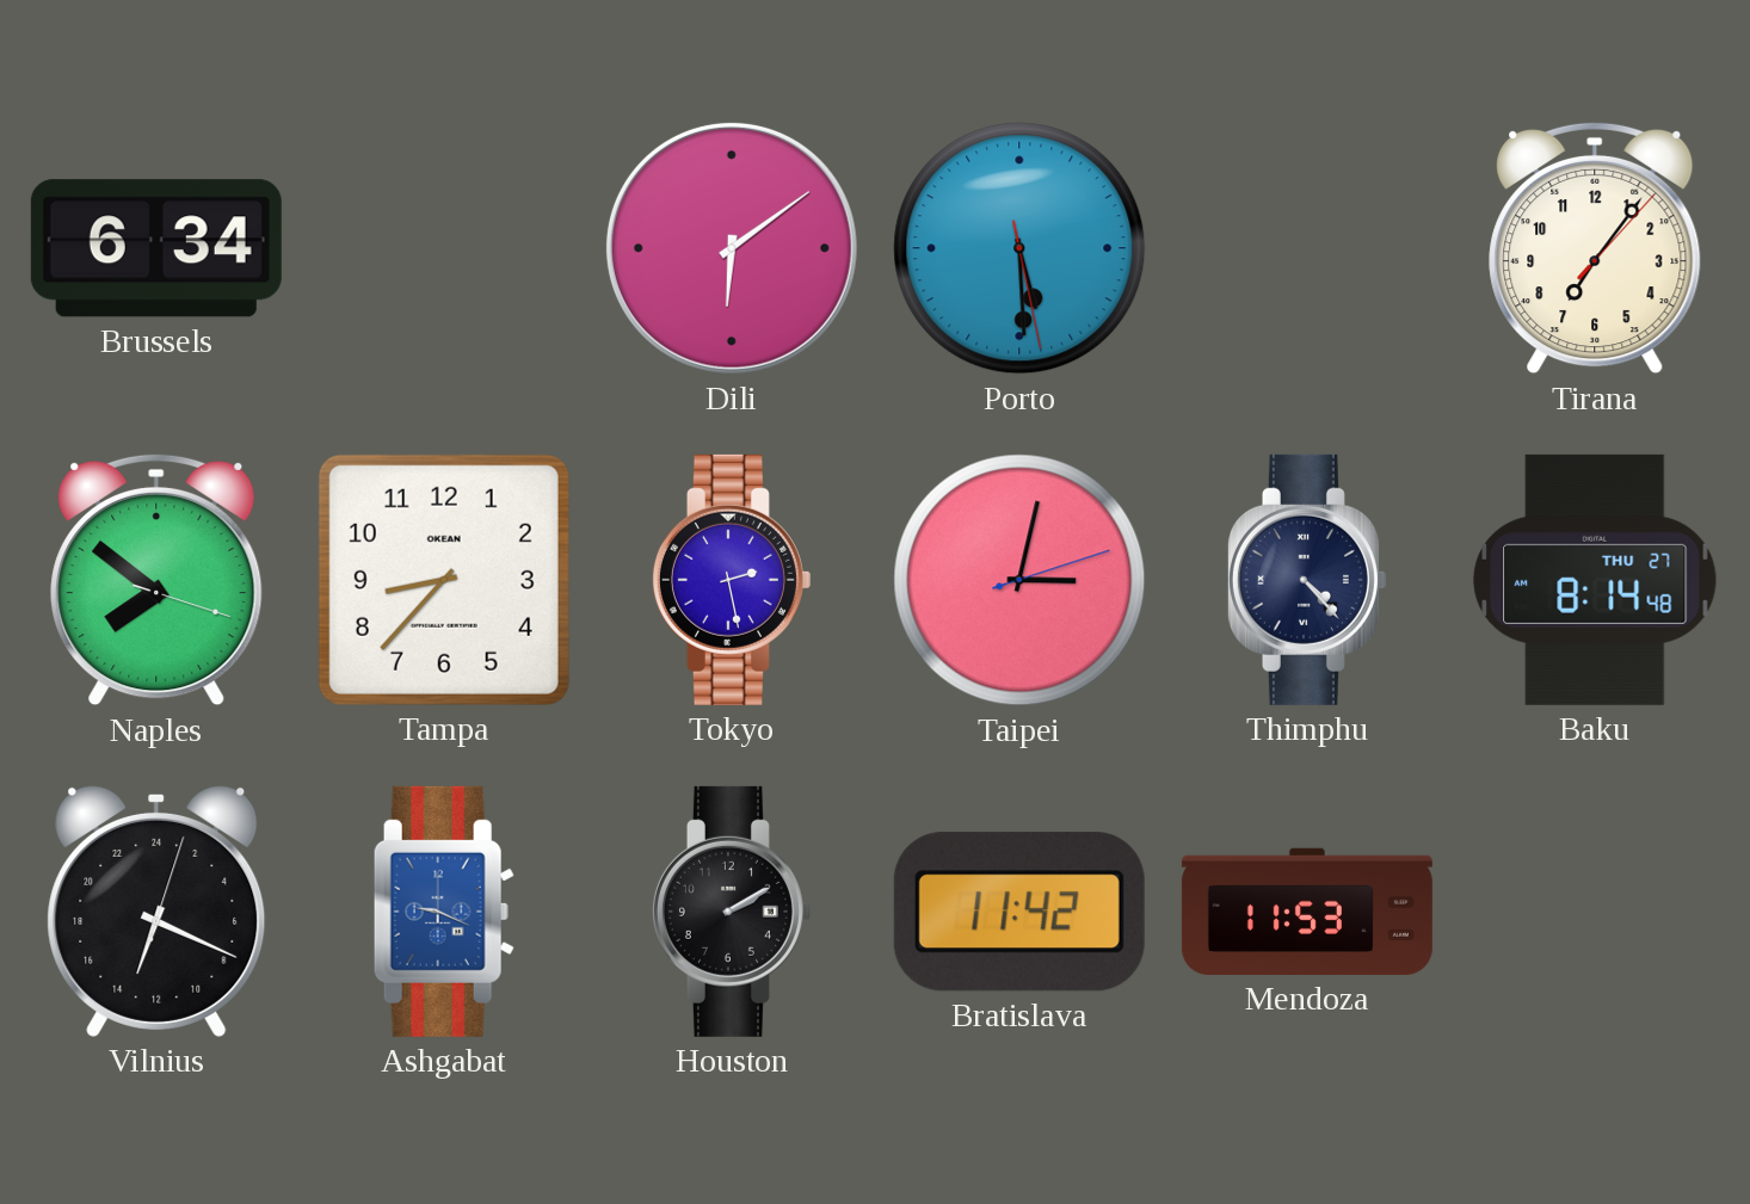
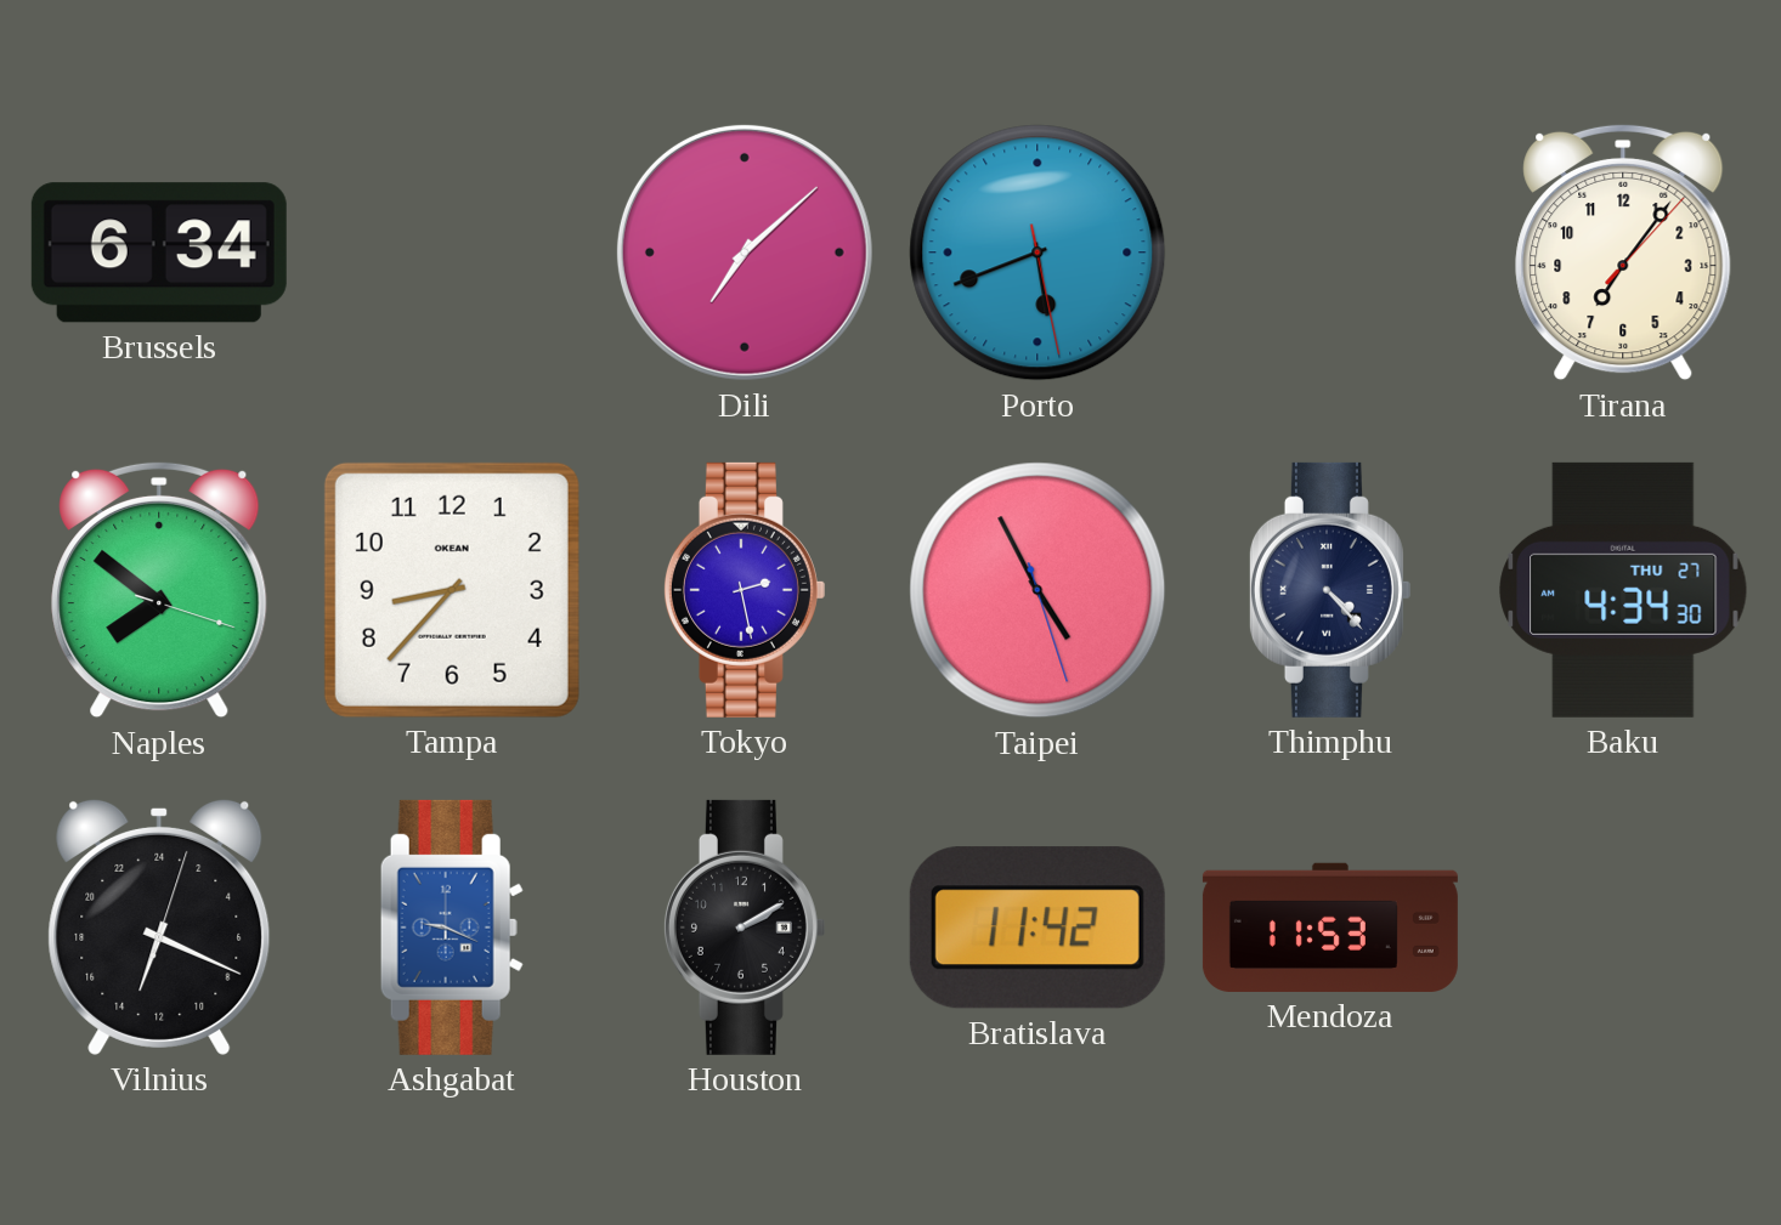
Dili: 6:09 -> 7:08 (745, 253)
Porto: 5:29 -> 5:41 (1037, 253)
Taipei: 3:02 -> 4:55 (1037, 590)
Baku: 8:14 -> 4:34 (1623, 590)
